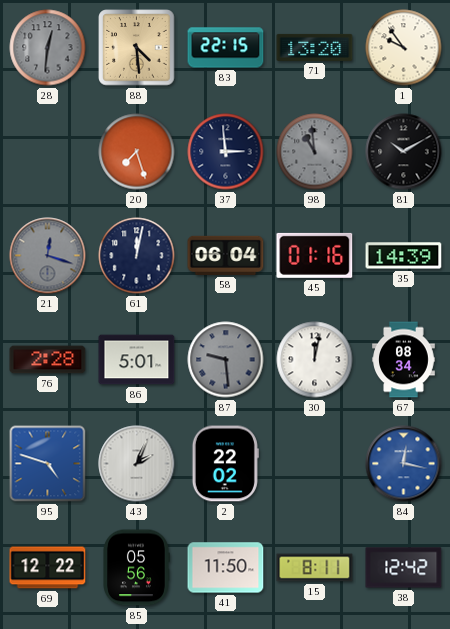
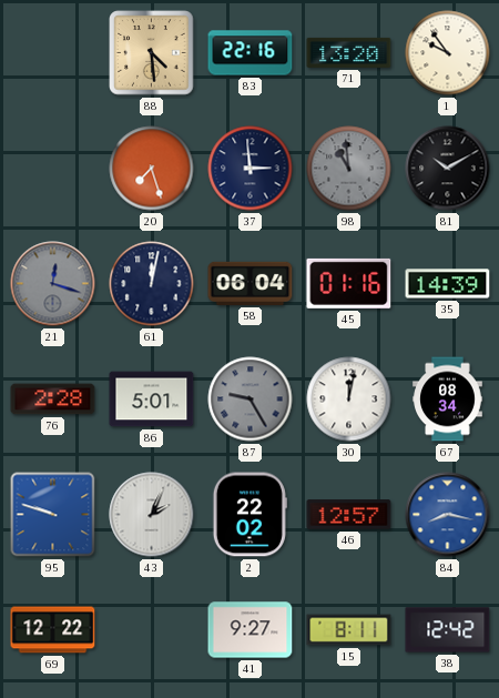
28: 12:31 -> none (48, 48)
83: 22:15 -> 22:16 (251, 53)
87: 9:29 -> 9:25 (251, 399)
95: 4:48 -> 9:48 (53, 515)
46: none -> 12:57 (349, 515)
84: 12:17 -> 8:17 (448, 515)
85: 05:56 -> none (136, 568)
41: 11:50 -> 9:27 (251, 630)
